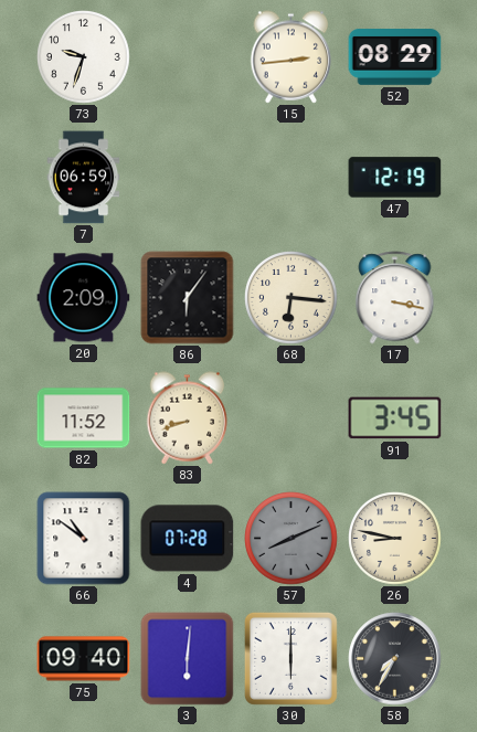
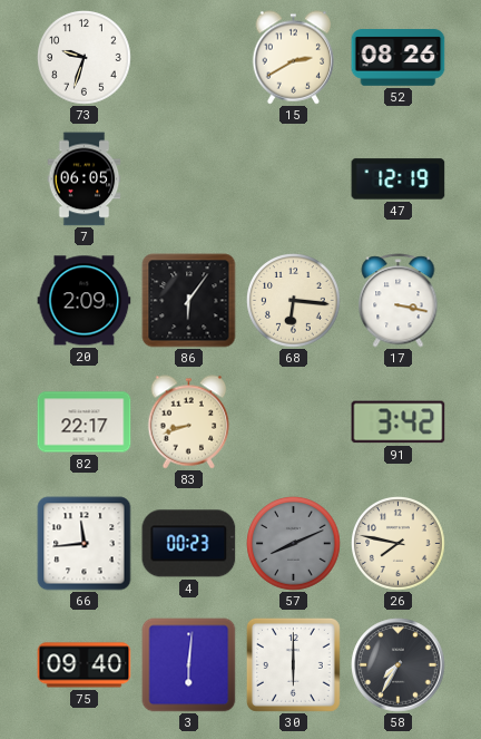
15: 2:44 -> 2:40 (294, 58)
52: 08:29 -> 08:26 (399, 58)
7: 06:59 -> 06:05 (85, 179)
82: 11:52 -> 22:17 (85, 422)
91: 3:45 -> 3:42 (399, 422)
66: 10:51 -> 11:44 (85, 544)
4: 07:28 -> 00:23 (189, 544)
26: 8:47 -> 7:47 (399, 544)
